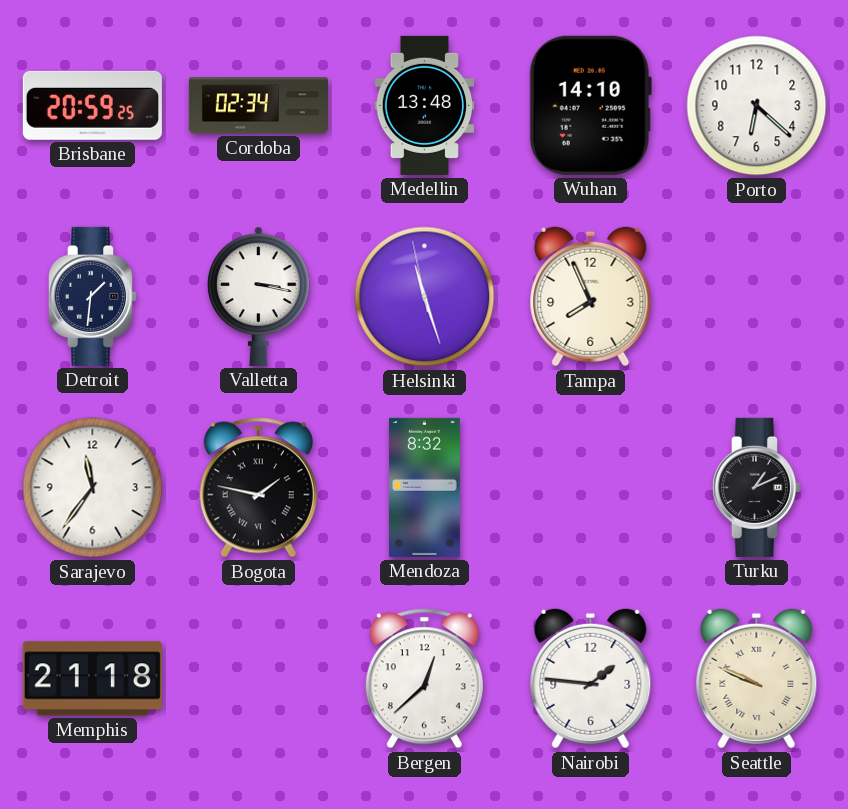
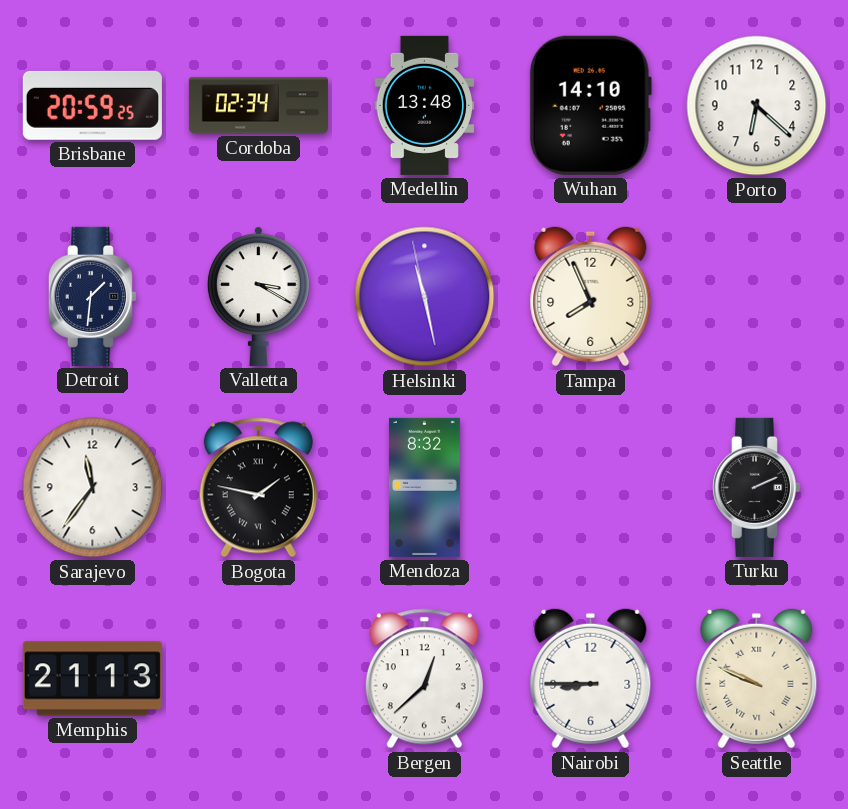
Valletta: 3:17 -> 3:20 (258, 296)
Helsinki: 11:26 -> 11:27 (425, 297)
Turku: 1:11 -> 2:11 (756, 487)
Memphis: 21:18 -> 21:13 (92, 679)
Nairobi: 1:46 -> 8:45 (591, 679)
